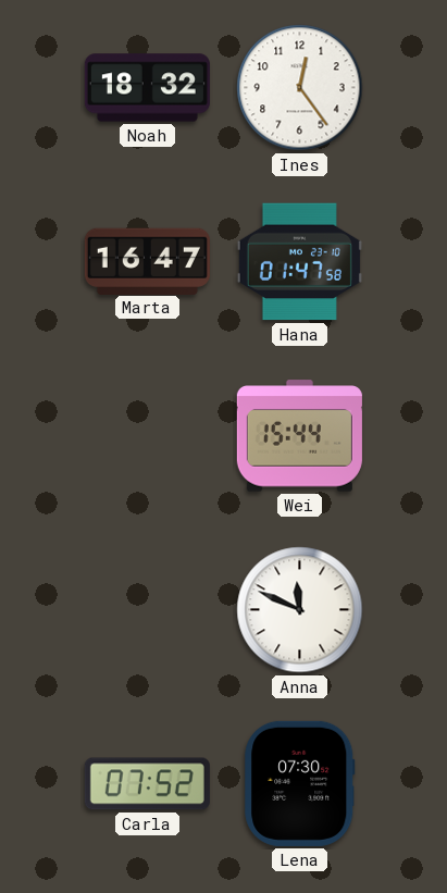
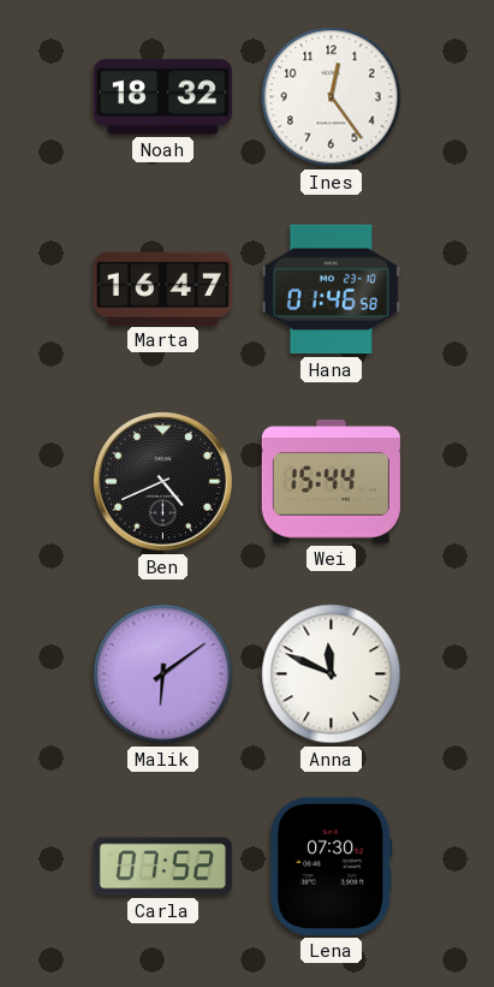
Hana: 01:47 -> 01:46 (331, 290)
Ben: none -> 4:41 (162, 481)
Malik: none -> 6:09 (163, 674)
